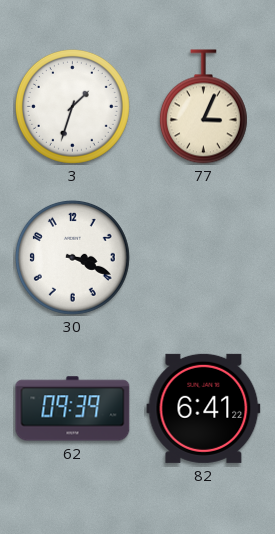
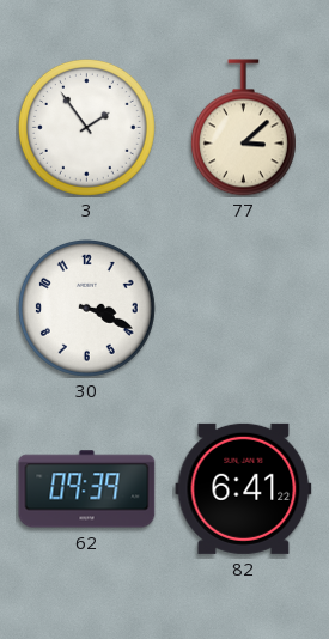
3: 1:33 -> 1:54 (86, 127)
77: 3:04 -> 3:08 (243, 128)
